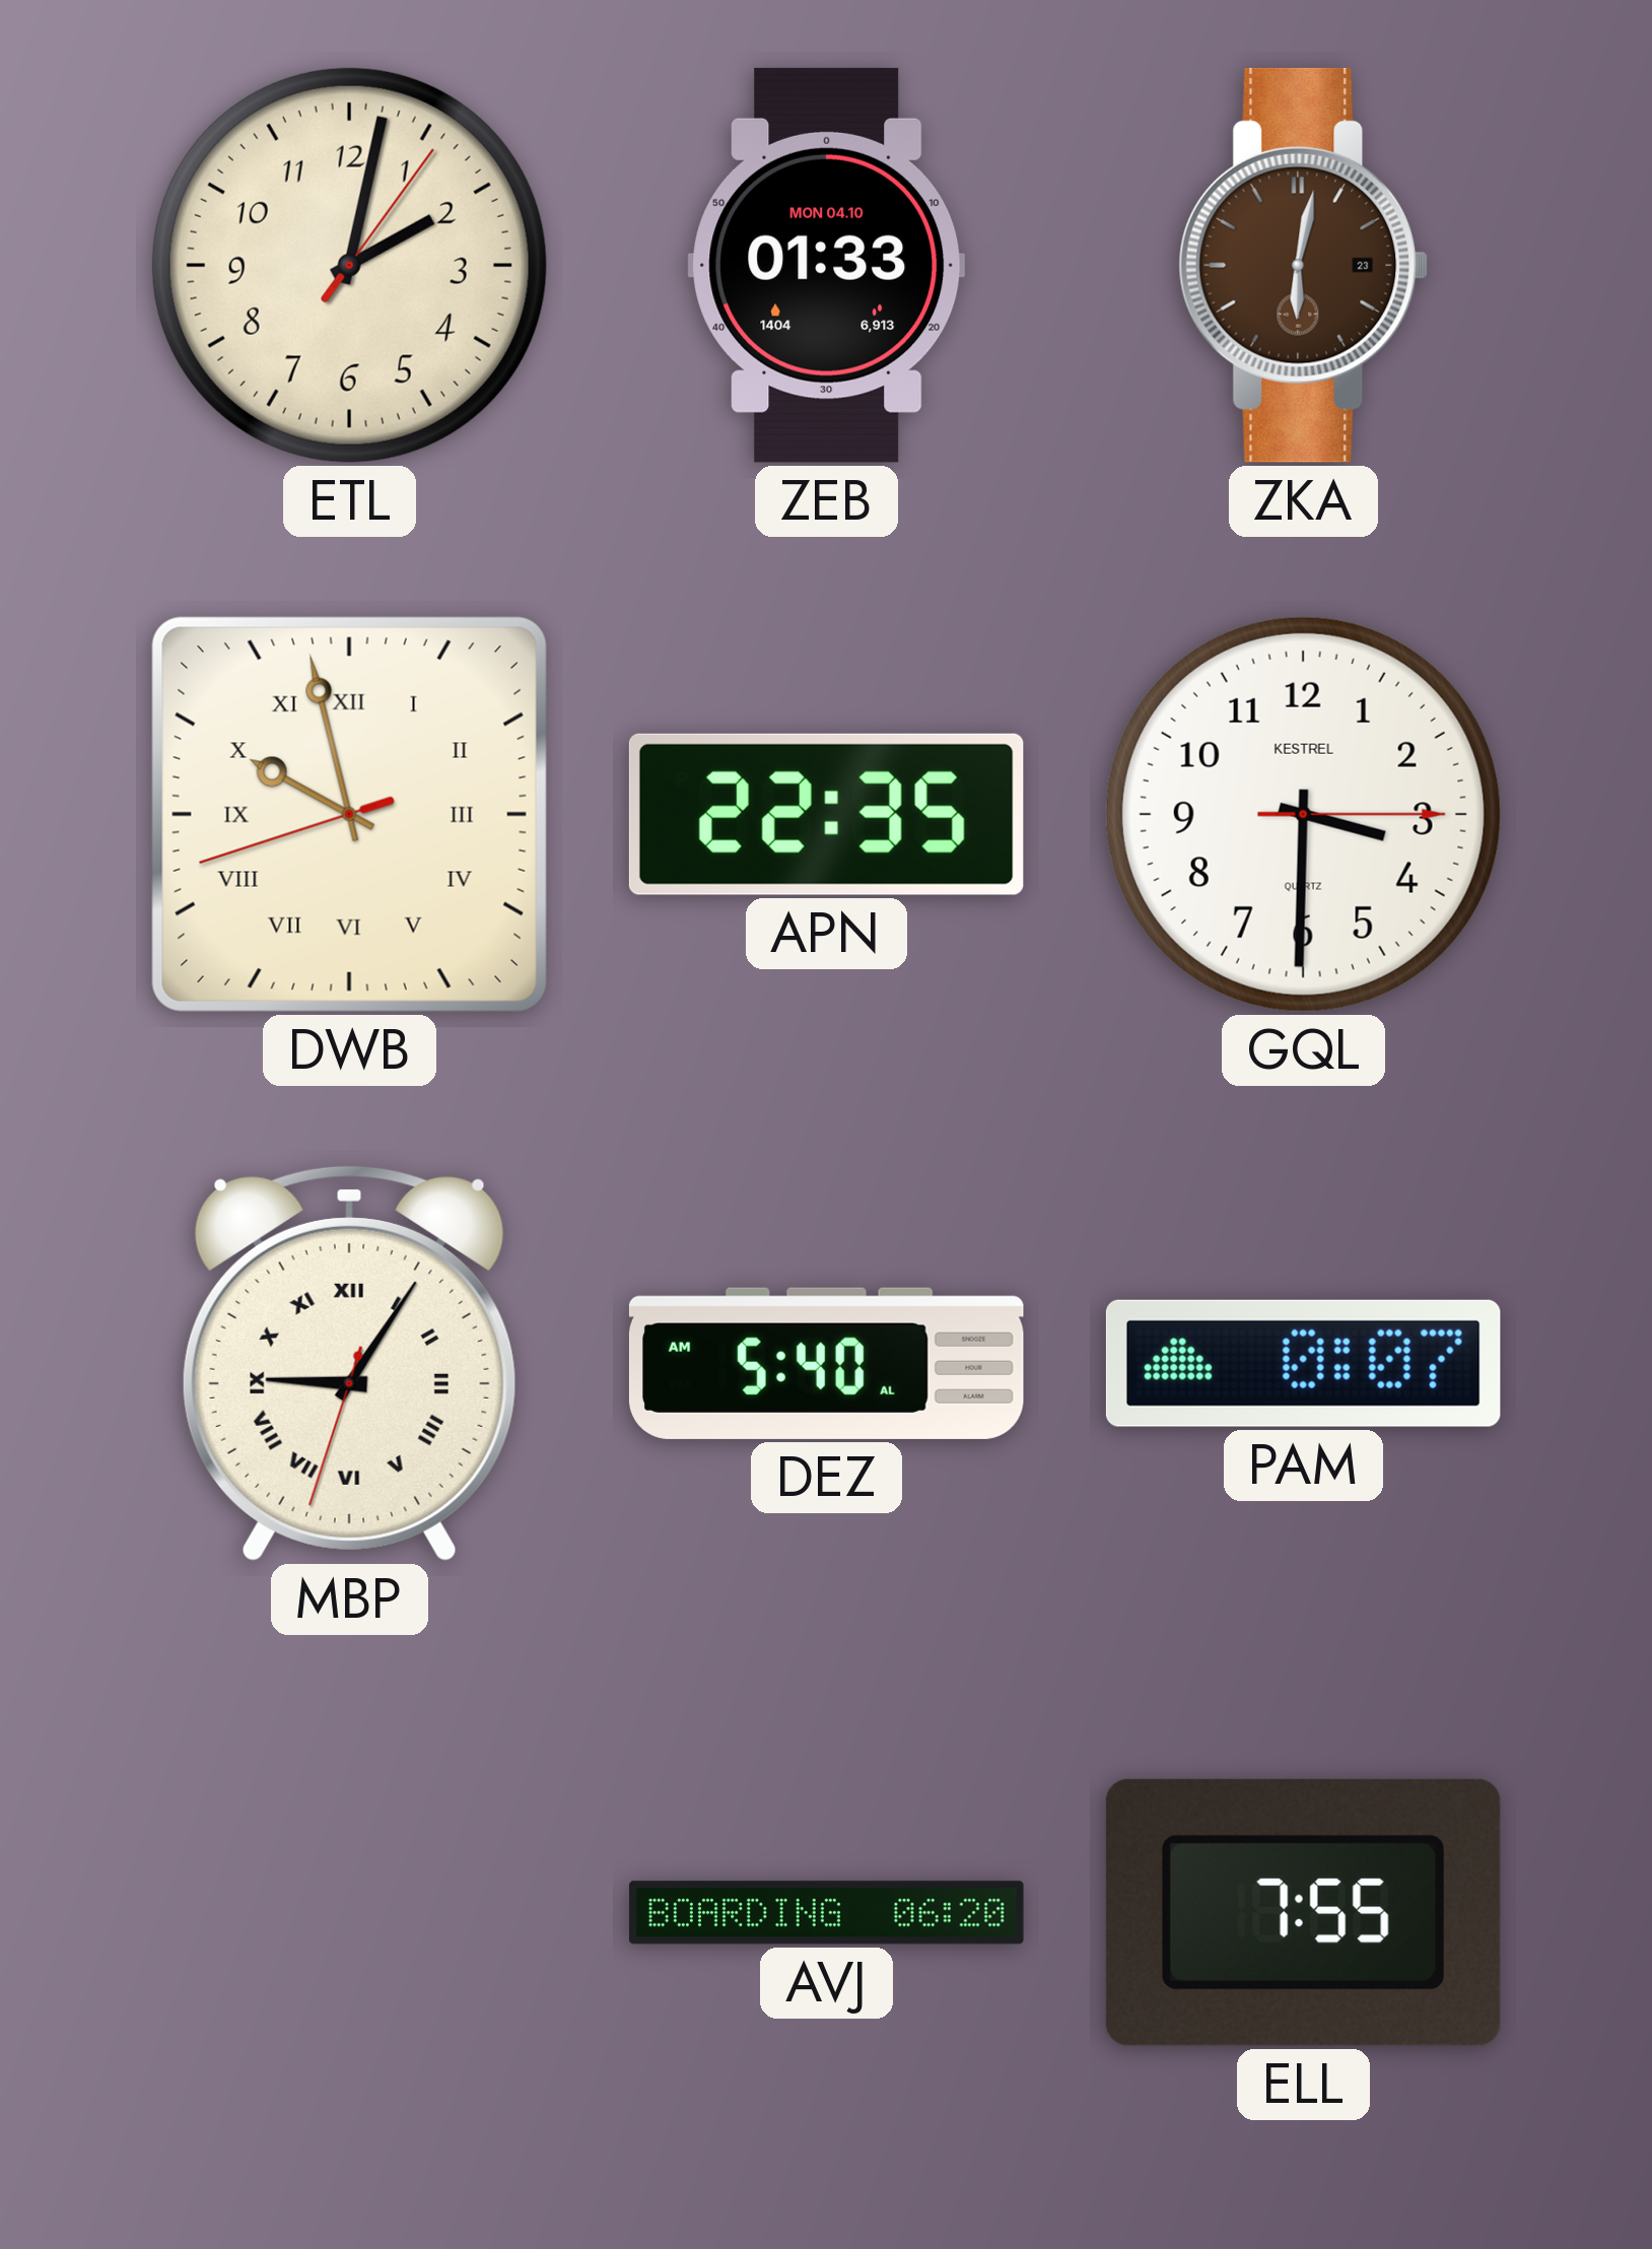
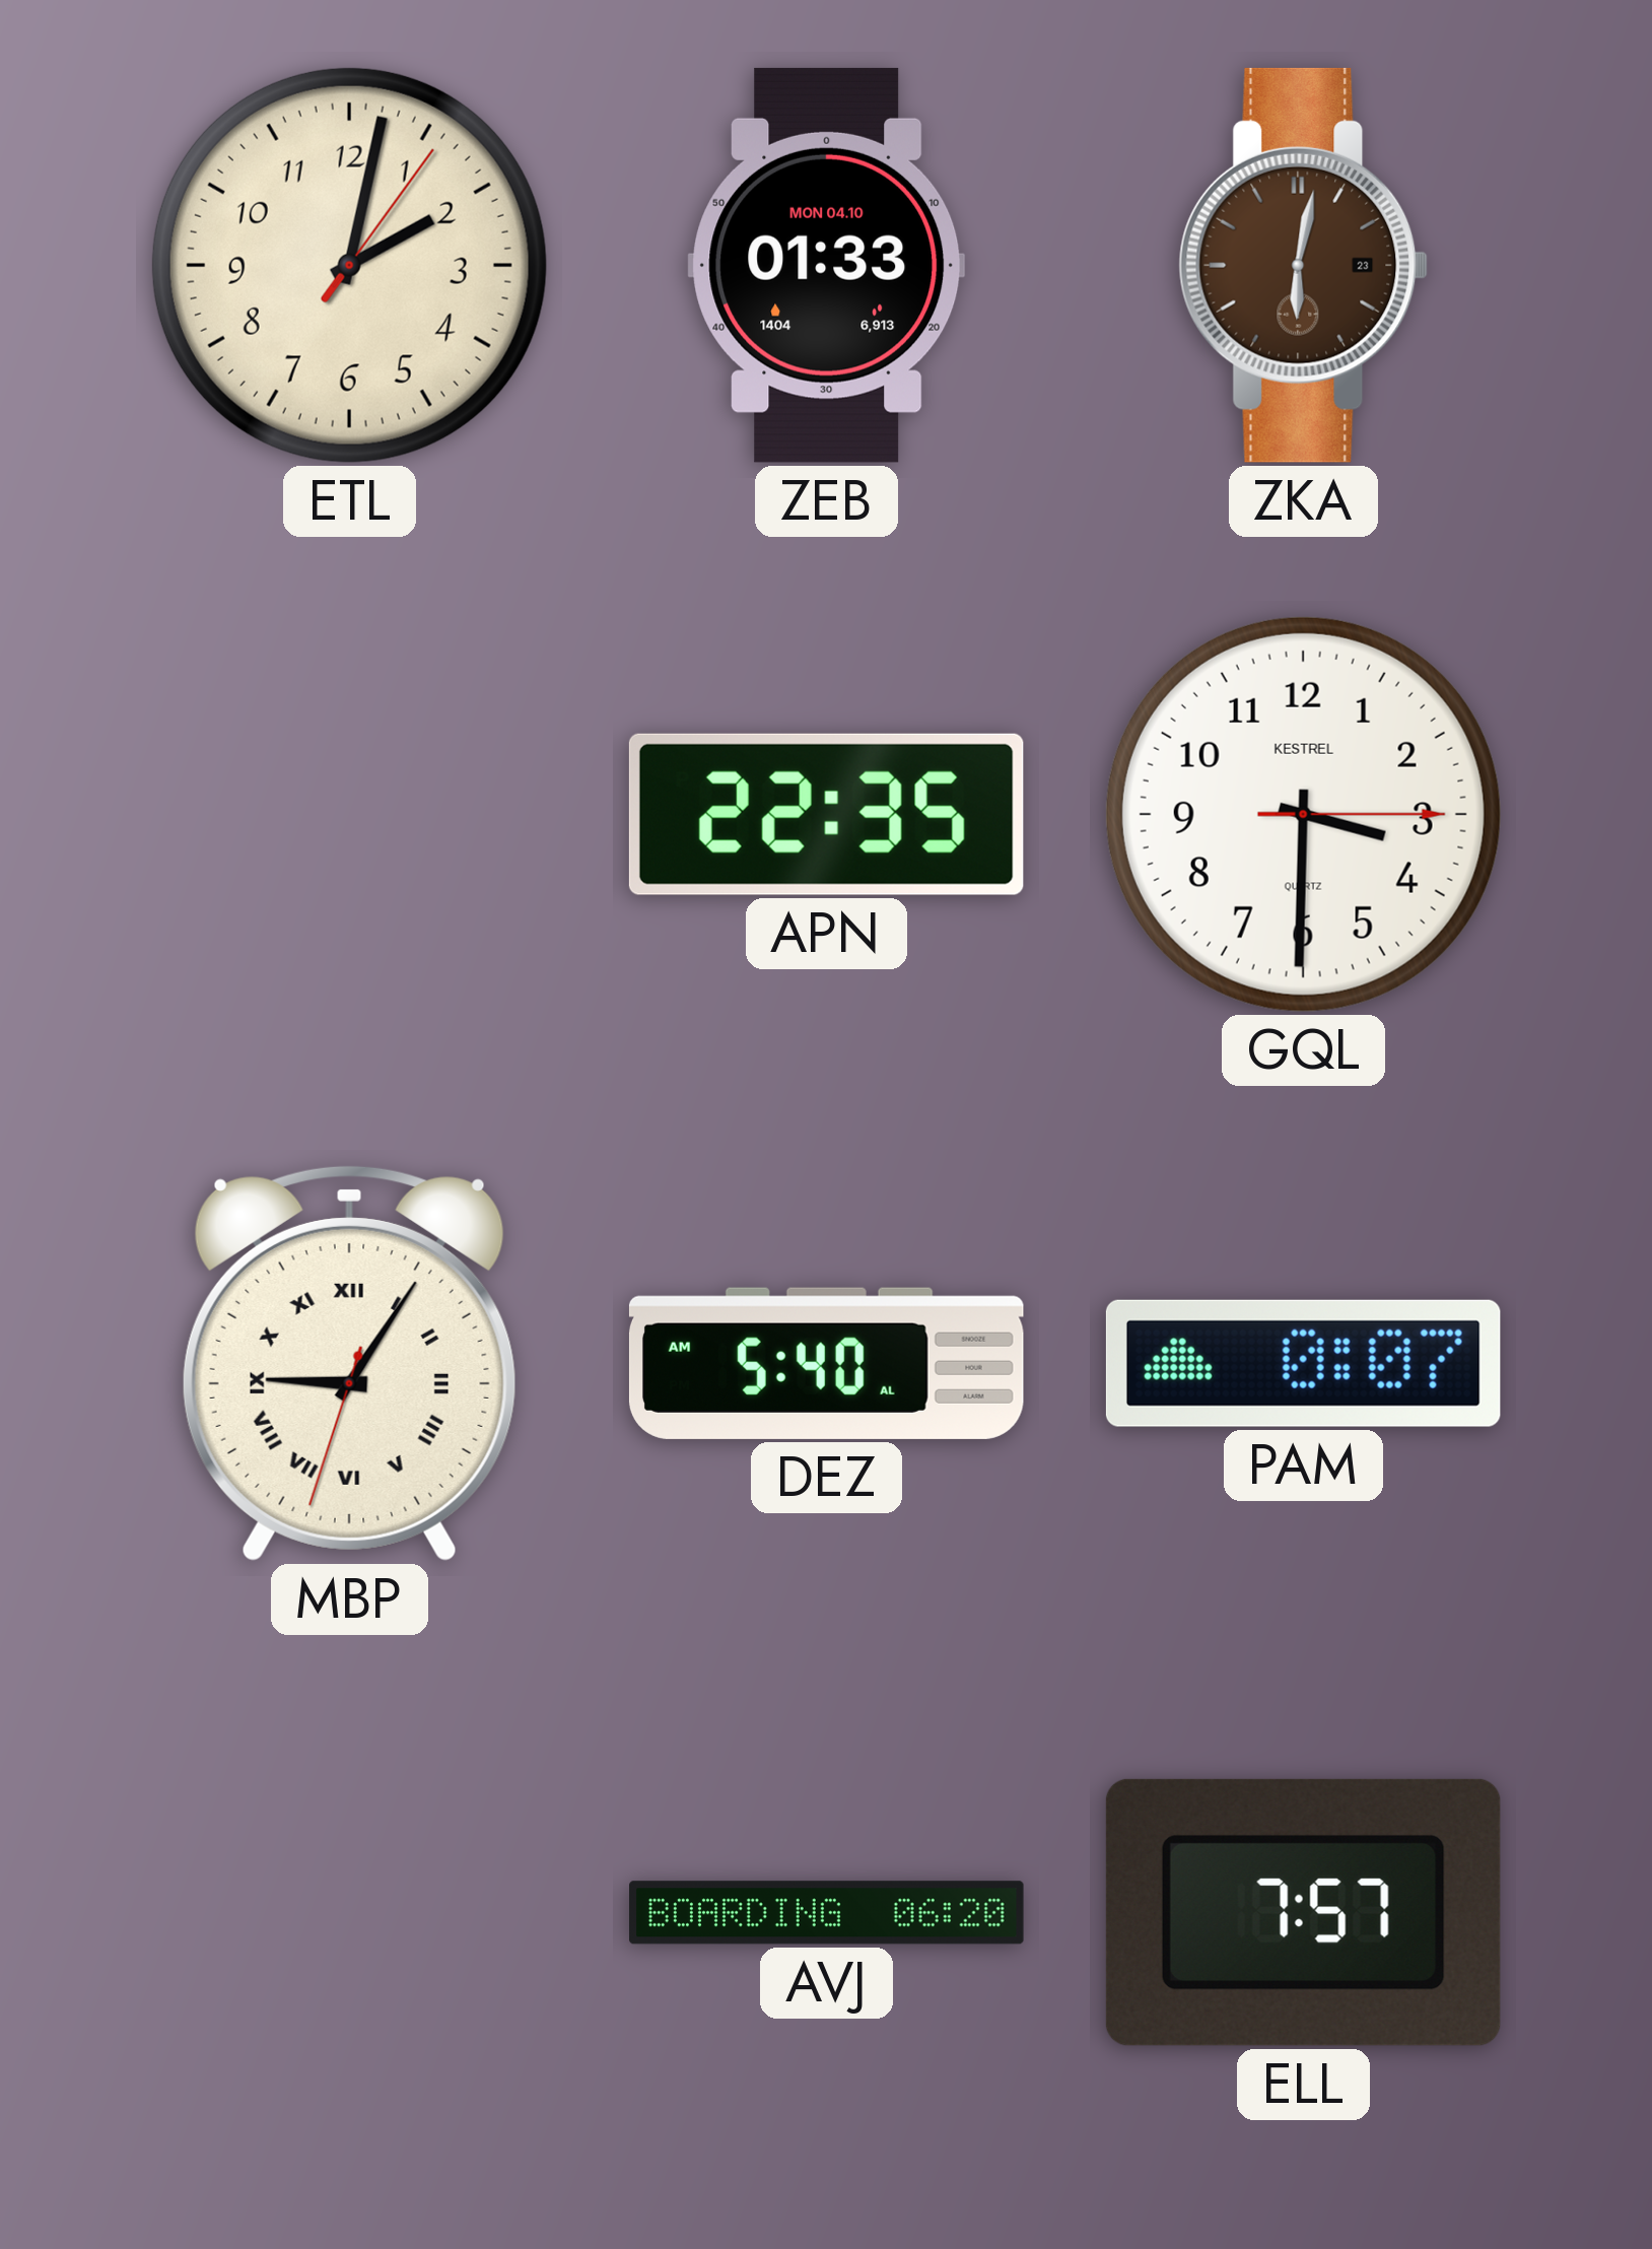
DWB: 9:57 -> none (349, 814)
ELL: 7:55 -> 7:57 (1303, 1912)
